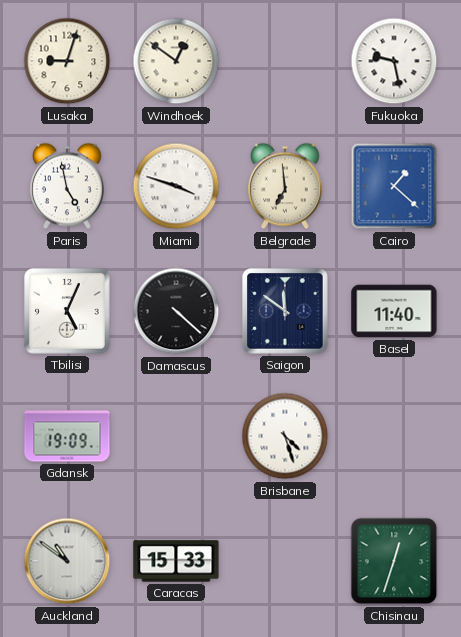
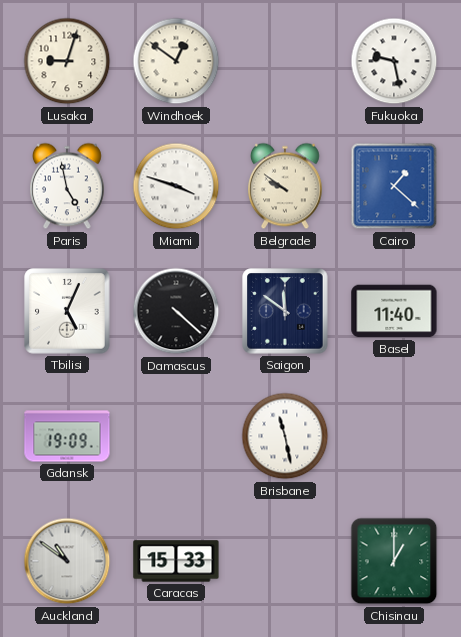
Belgrade: 6:59 -> 9:51 (286, 186)
Brisbane: 4:27 -> 11:28 (285, 436)
Chisinau: 12:33 -> 1:00 (394, 561)
